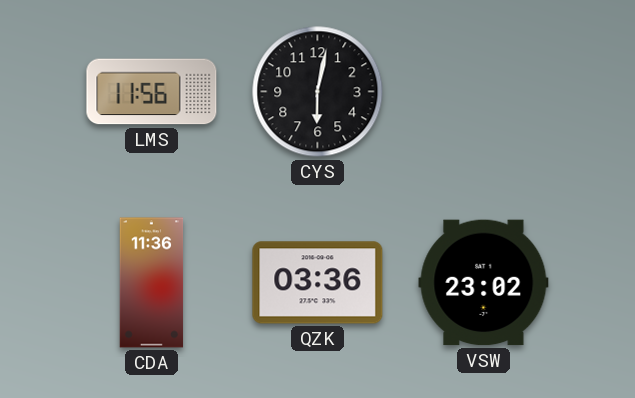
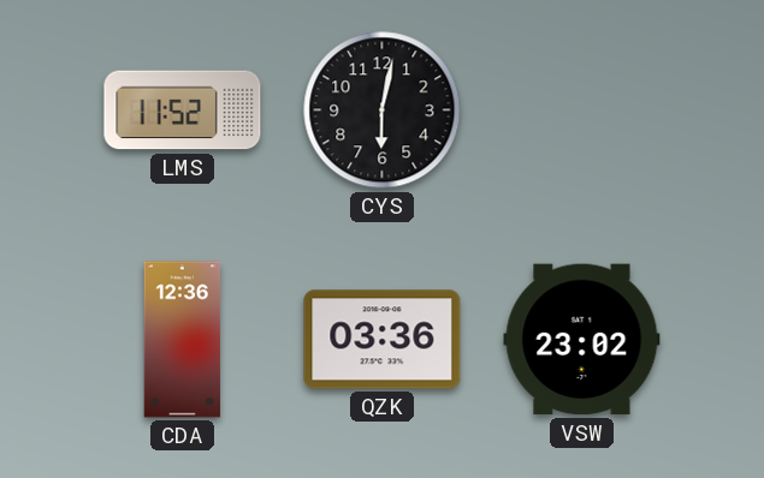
LMS: 11:56 -> 11:52 (183, 110)
CDA: 11:36 -> 12:36 (183, 340)
